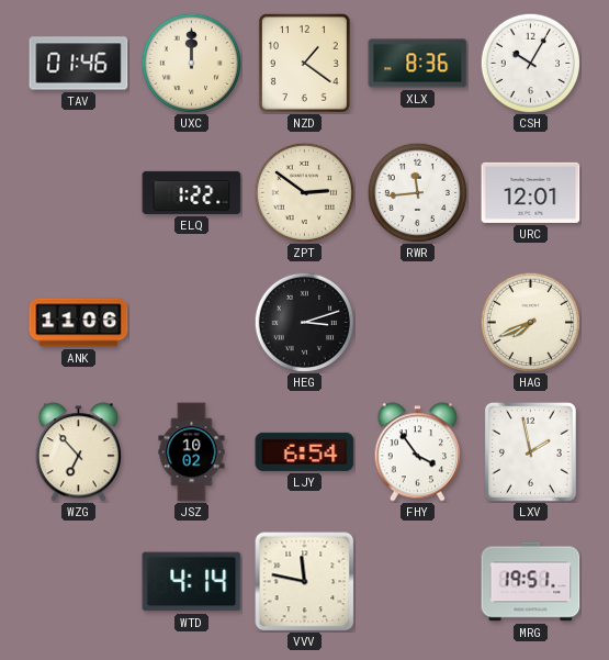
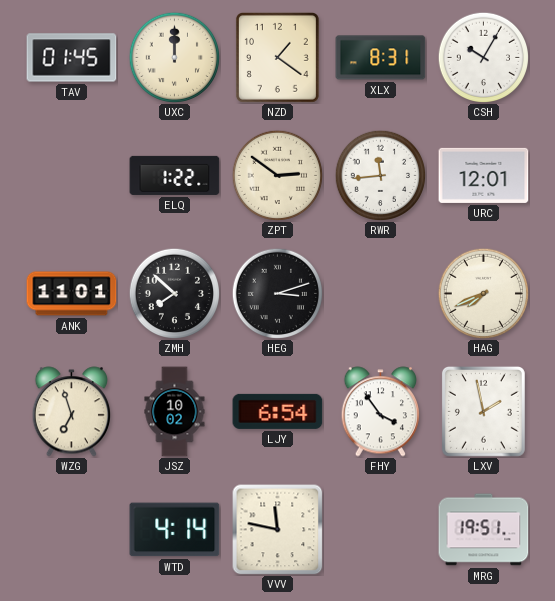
TAV: 01:46 -> 01:45 (72, 58)
XLX: 8:36 -> 8:31 (381, 58)
ANK: 11:06 -> 11:01 (72, 294)
ZMH: none -> 7:52 (174, 293)
WZG: 6:53 -> 6:57 (71, 412)
